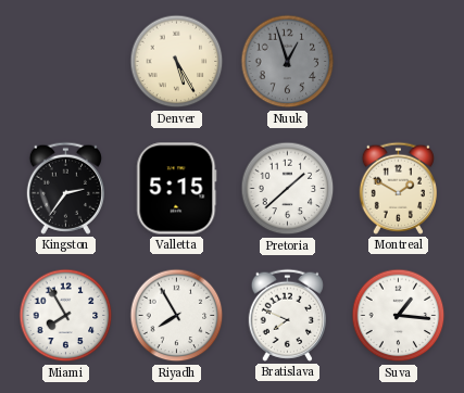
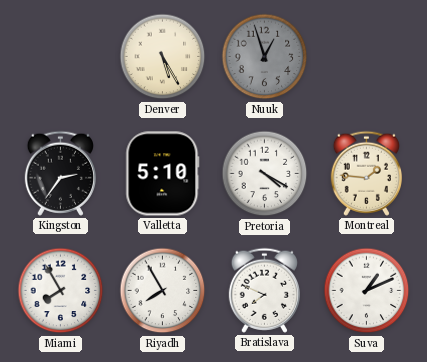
Valletta: 5:15 -> 5:10 (163, 174)
Pretoria: 1:38 -> 4:20 (265, 174)
Montreal: 1:50 -> 1:46 (366, 173)
Suva: 1:16 -> 1:11 (367, 291)
